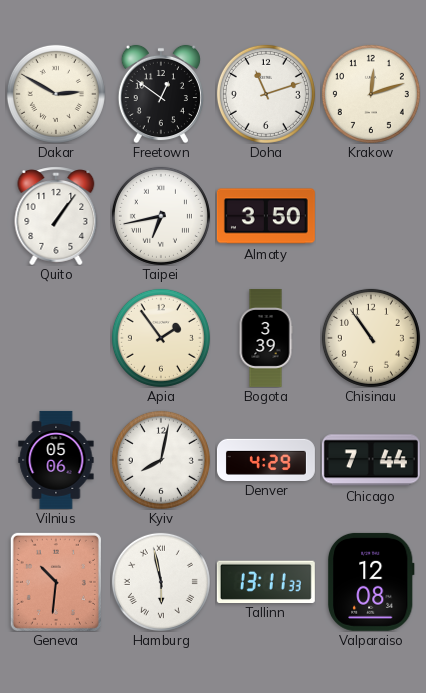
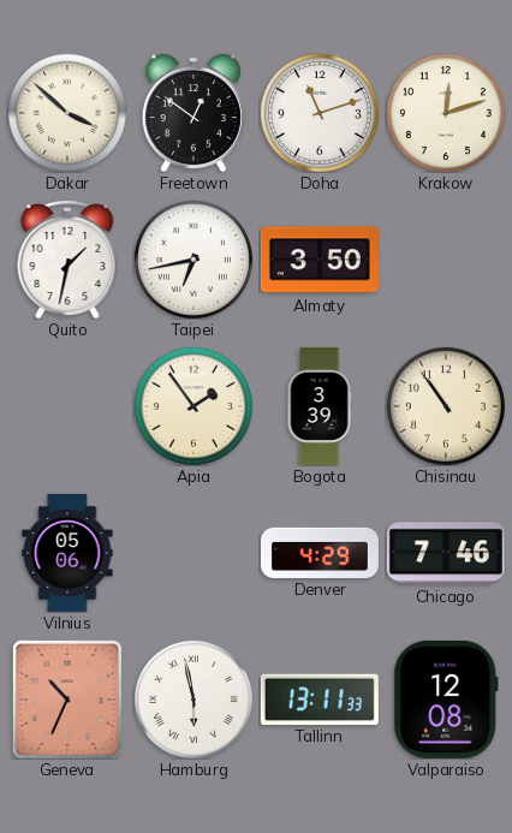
Dakar: 2:50 -> 3:52 (67, 113)
Quito: 1:06 -> 1:32 (67, 260)
Kyiv: 8:02 -> none (161, 460)
Chicago: 7:44 -> 7:46 (446, 553)
Geneva: 10:31 -> 10:34 (67, 700)
